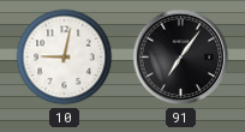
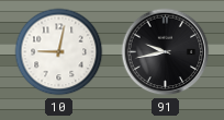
91: 7:06 -> 9:43 (166, 52)
